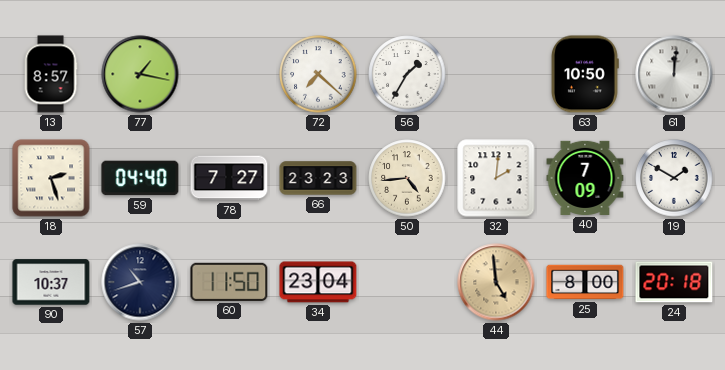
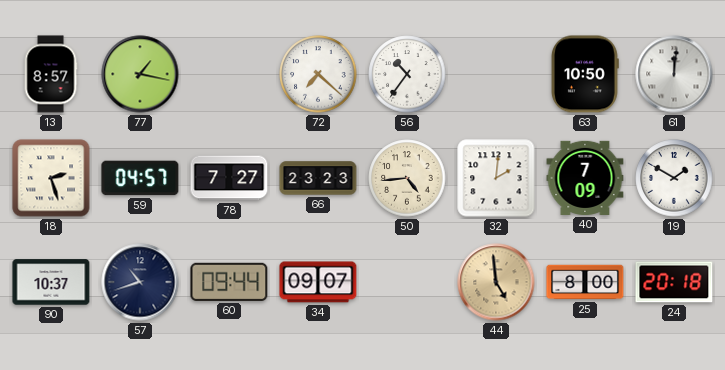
56: 1:35 -> 10:36 (407, 74)
59: 04:40 -> 04:57 (140, 178)
60: 11:50 -> 09:44 (229, 282)
34: 23:04 -> 09:07 (318, 282)
